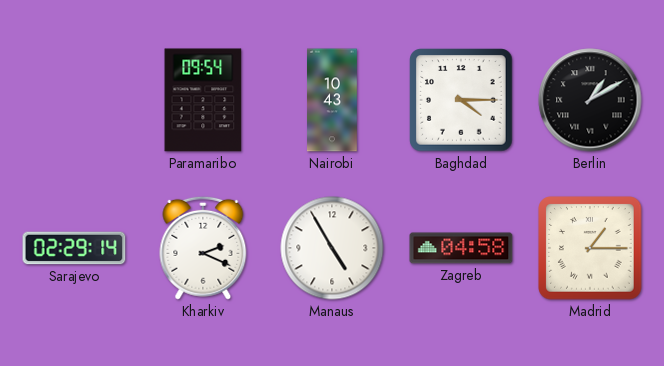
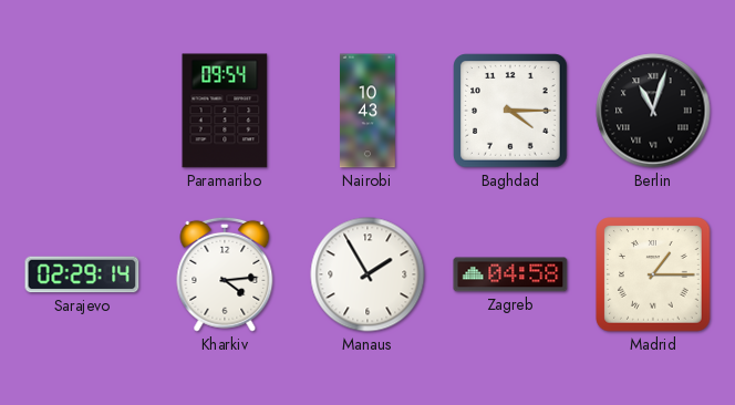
Berlin: 1:10 -> 11:03 (653, 111)
Kharkiv: 2:19 -> 4:14 (225, 274)
Manaus: 4:55 -> 1:55 (367, 274)
